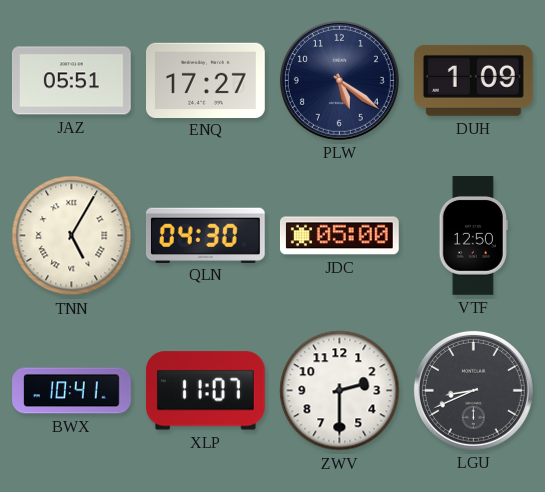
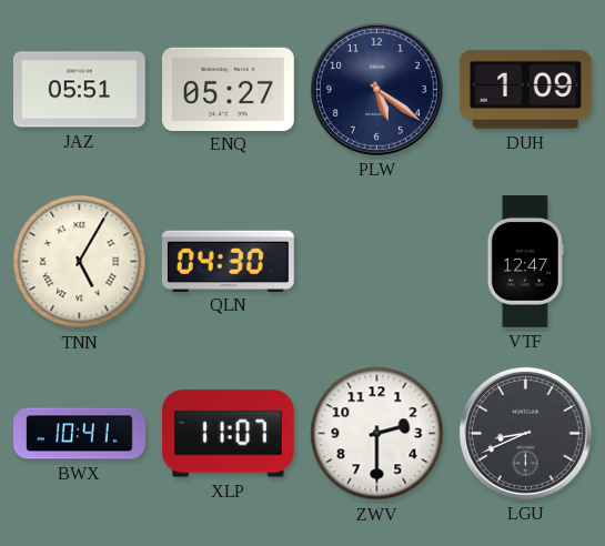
ENQ: 17:27 -> 05:27 (229, 89)
JDC: 05:00 -> none (339, 236)
VTF: 12:50 -> 12:47 (525, 262)
